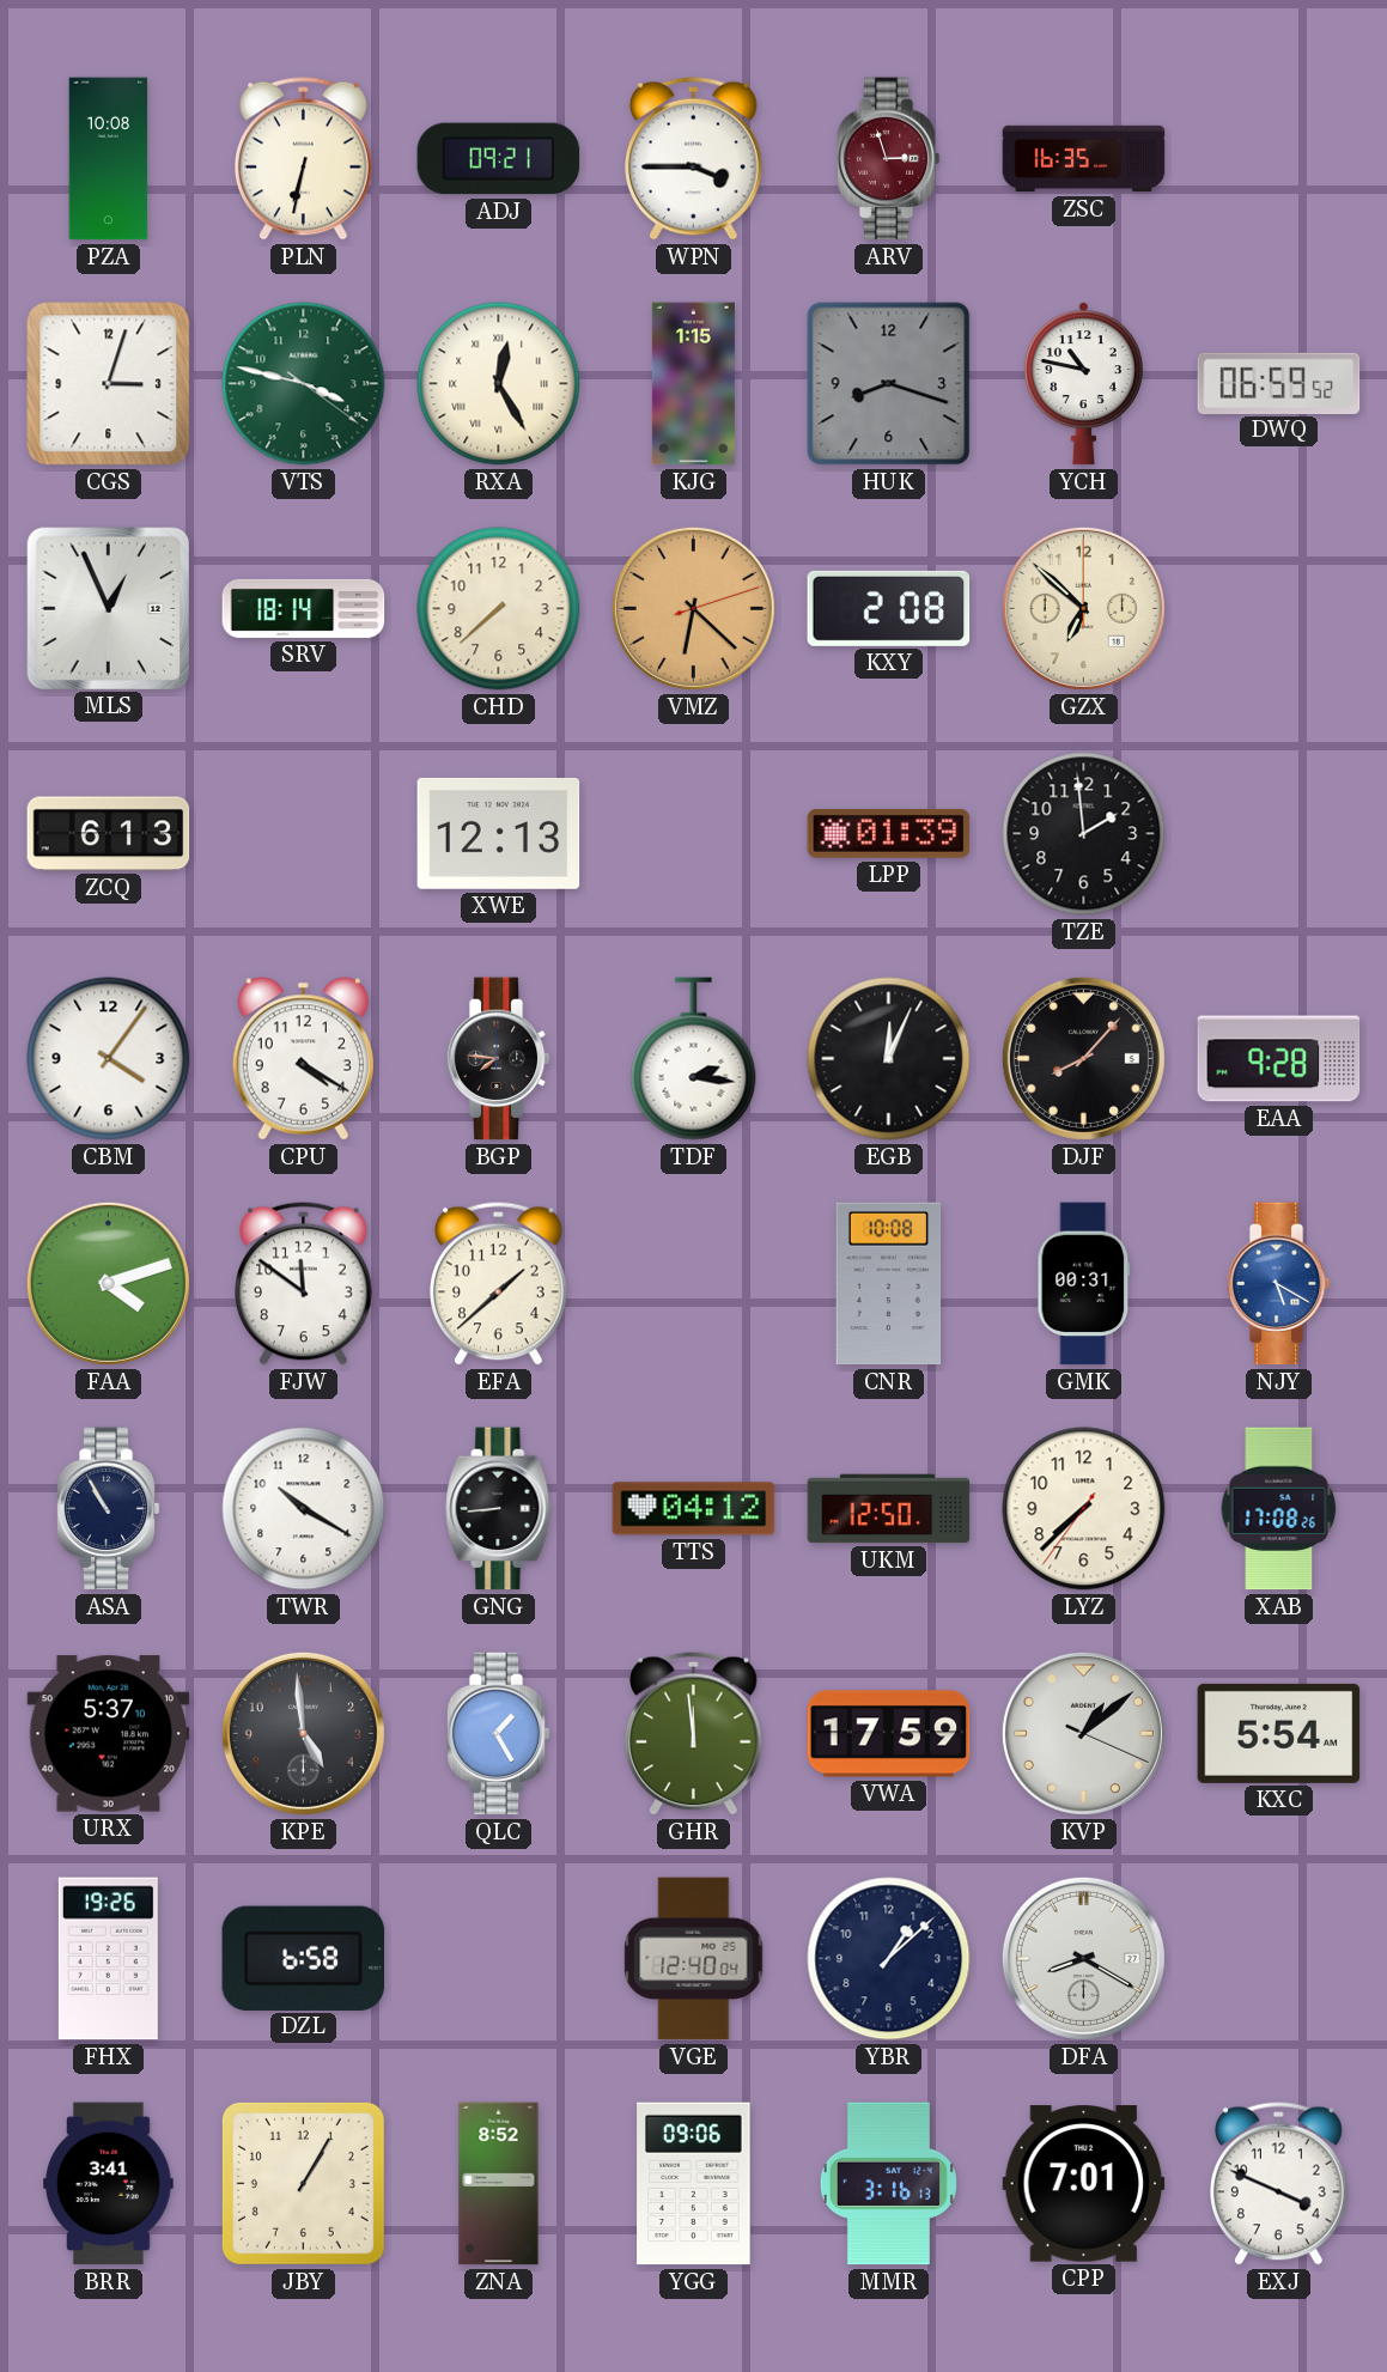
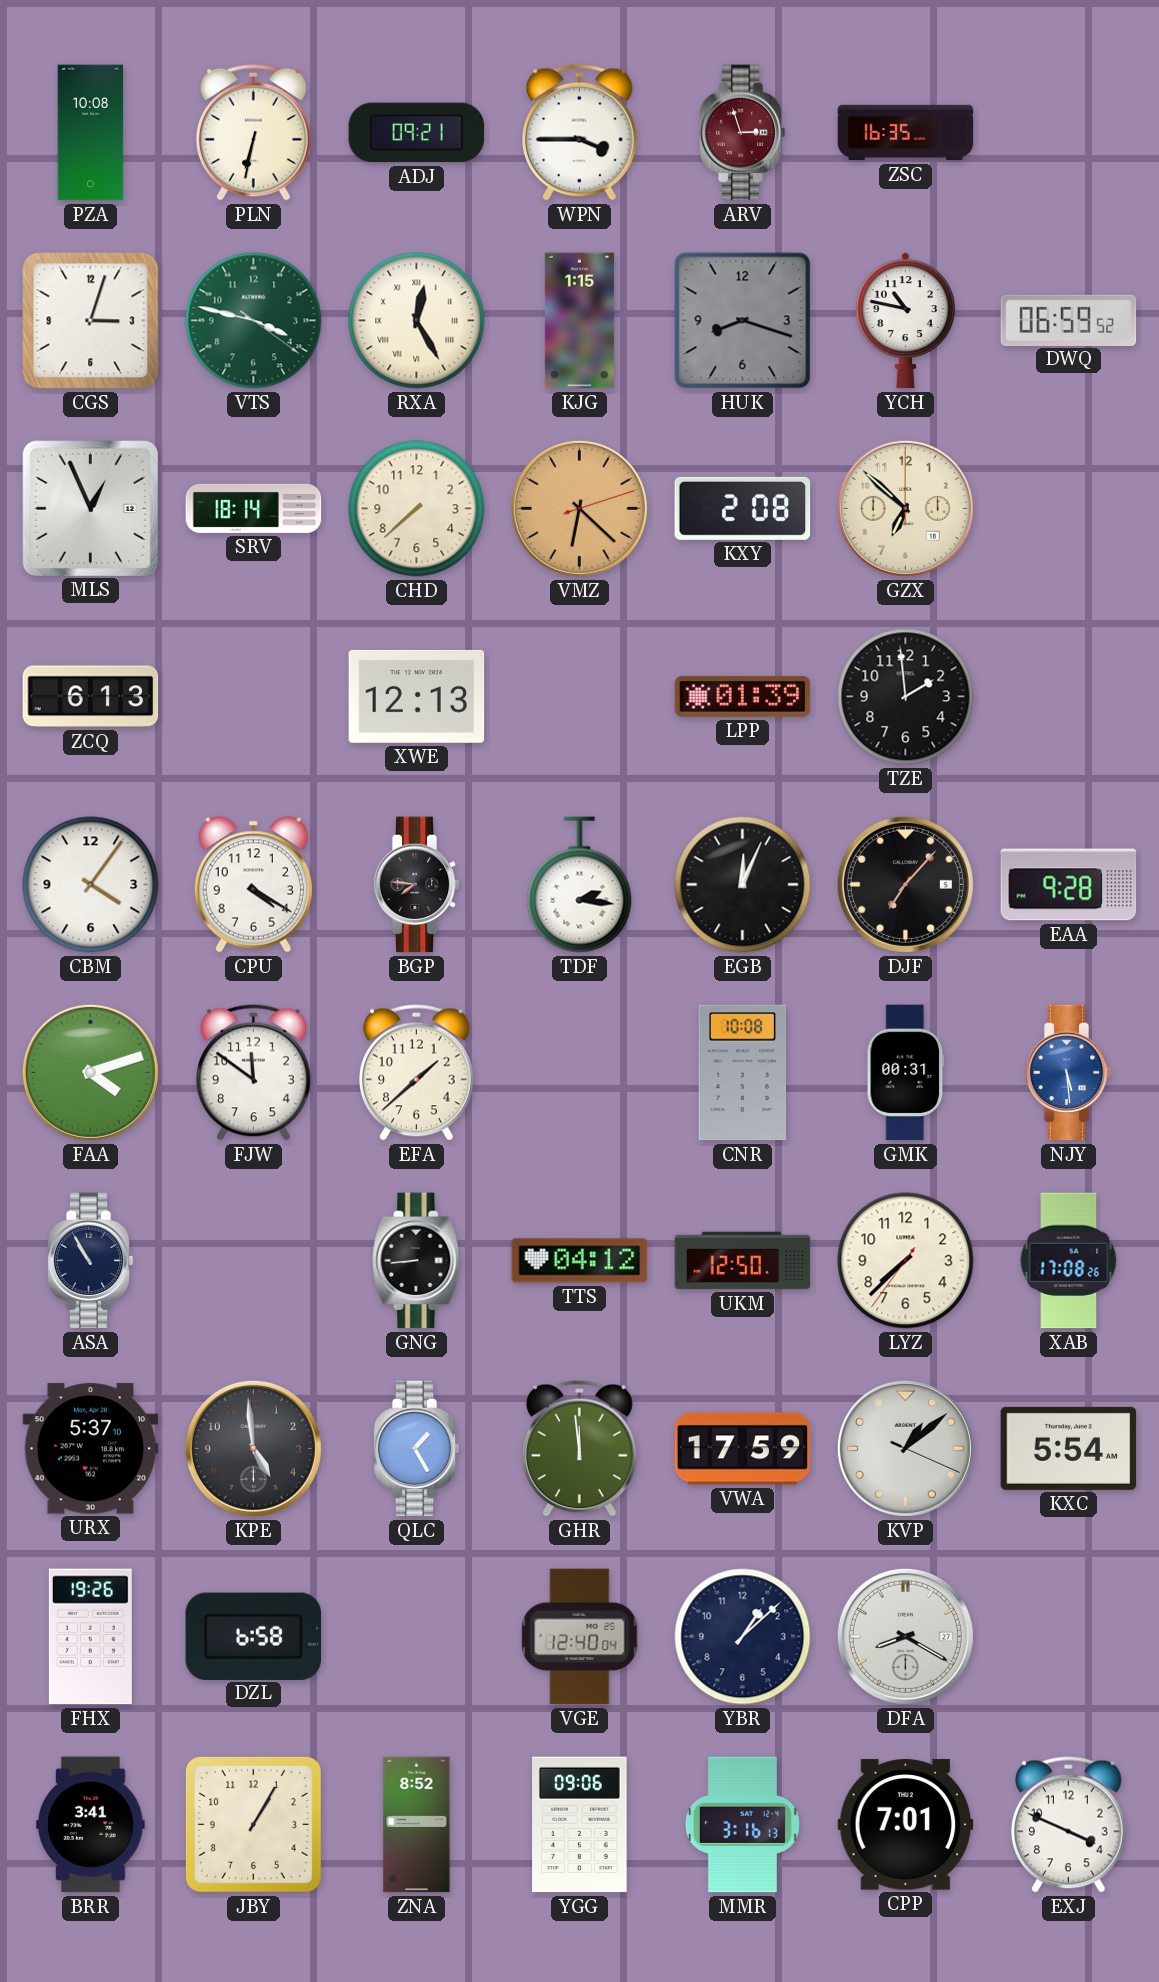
DJF: 8:07 -> 7:07 (905, 884)
NJY: 5:20 -> 5:29 (1068, 1073)
TWR: 10:20 -> none (304, 1509)
